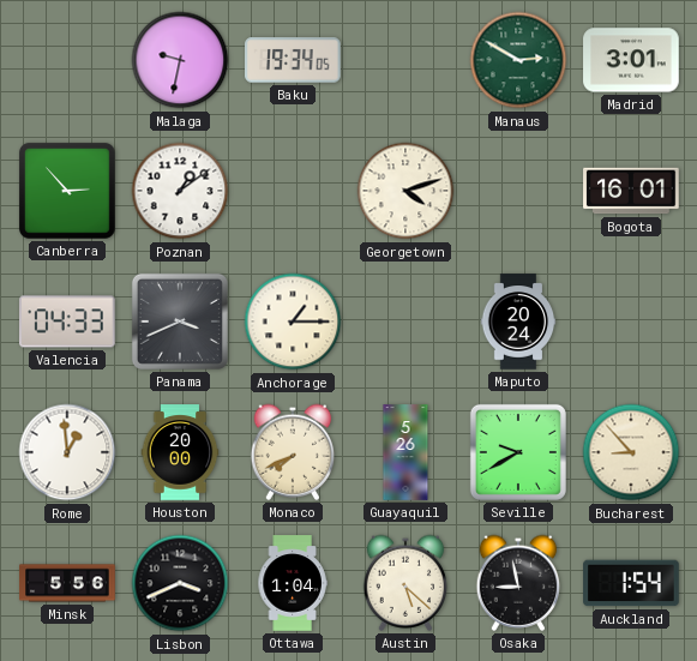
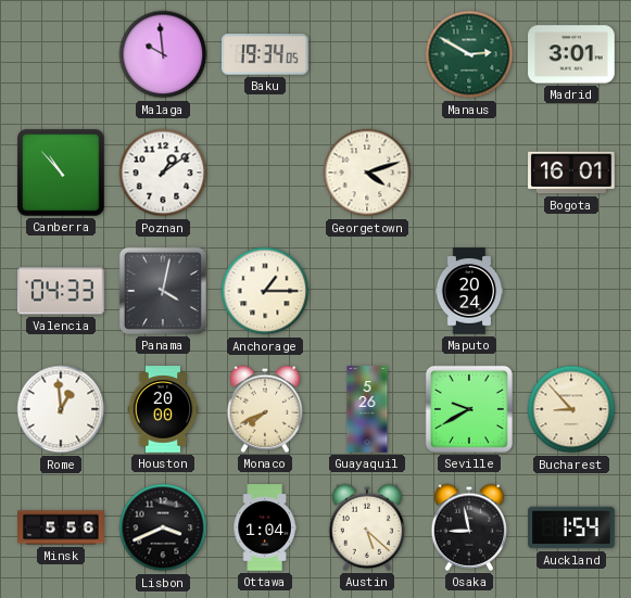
Malaga: 9:32 -> 9:59 (163, 54)
Canberra: 2:53 -> 10:53 (61, 173)
Panama: 3:41 -> 4:02 (163, 291)
